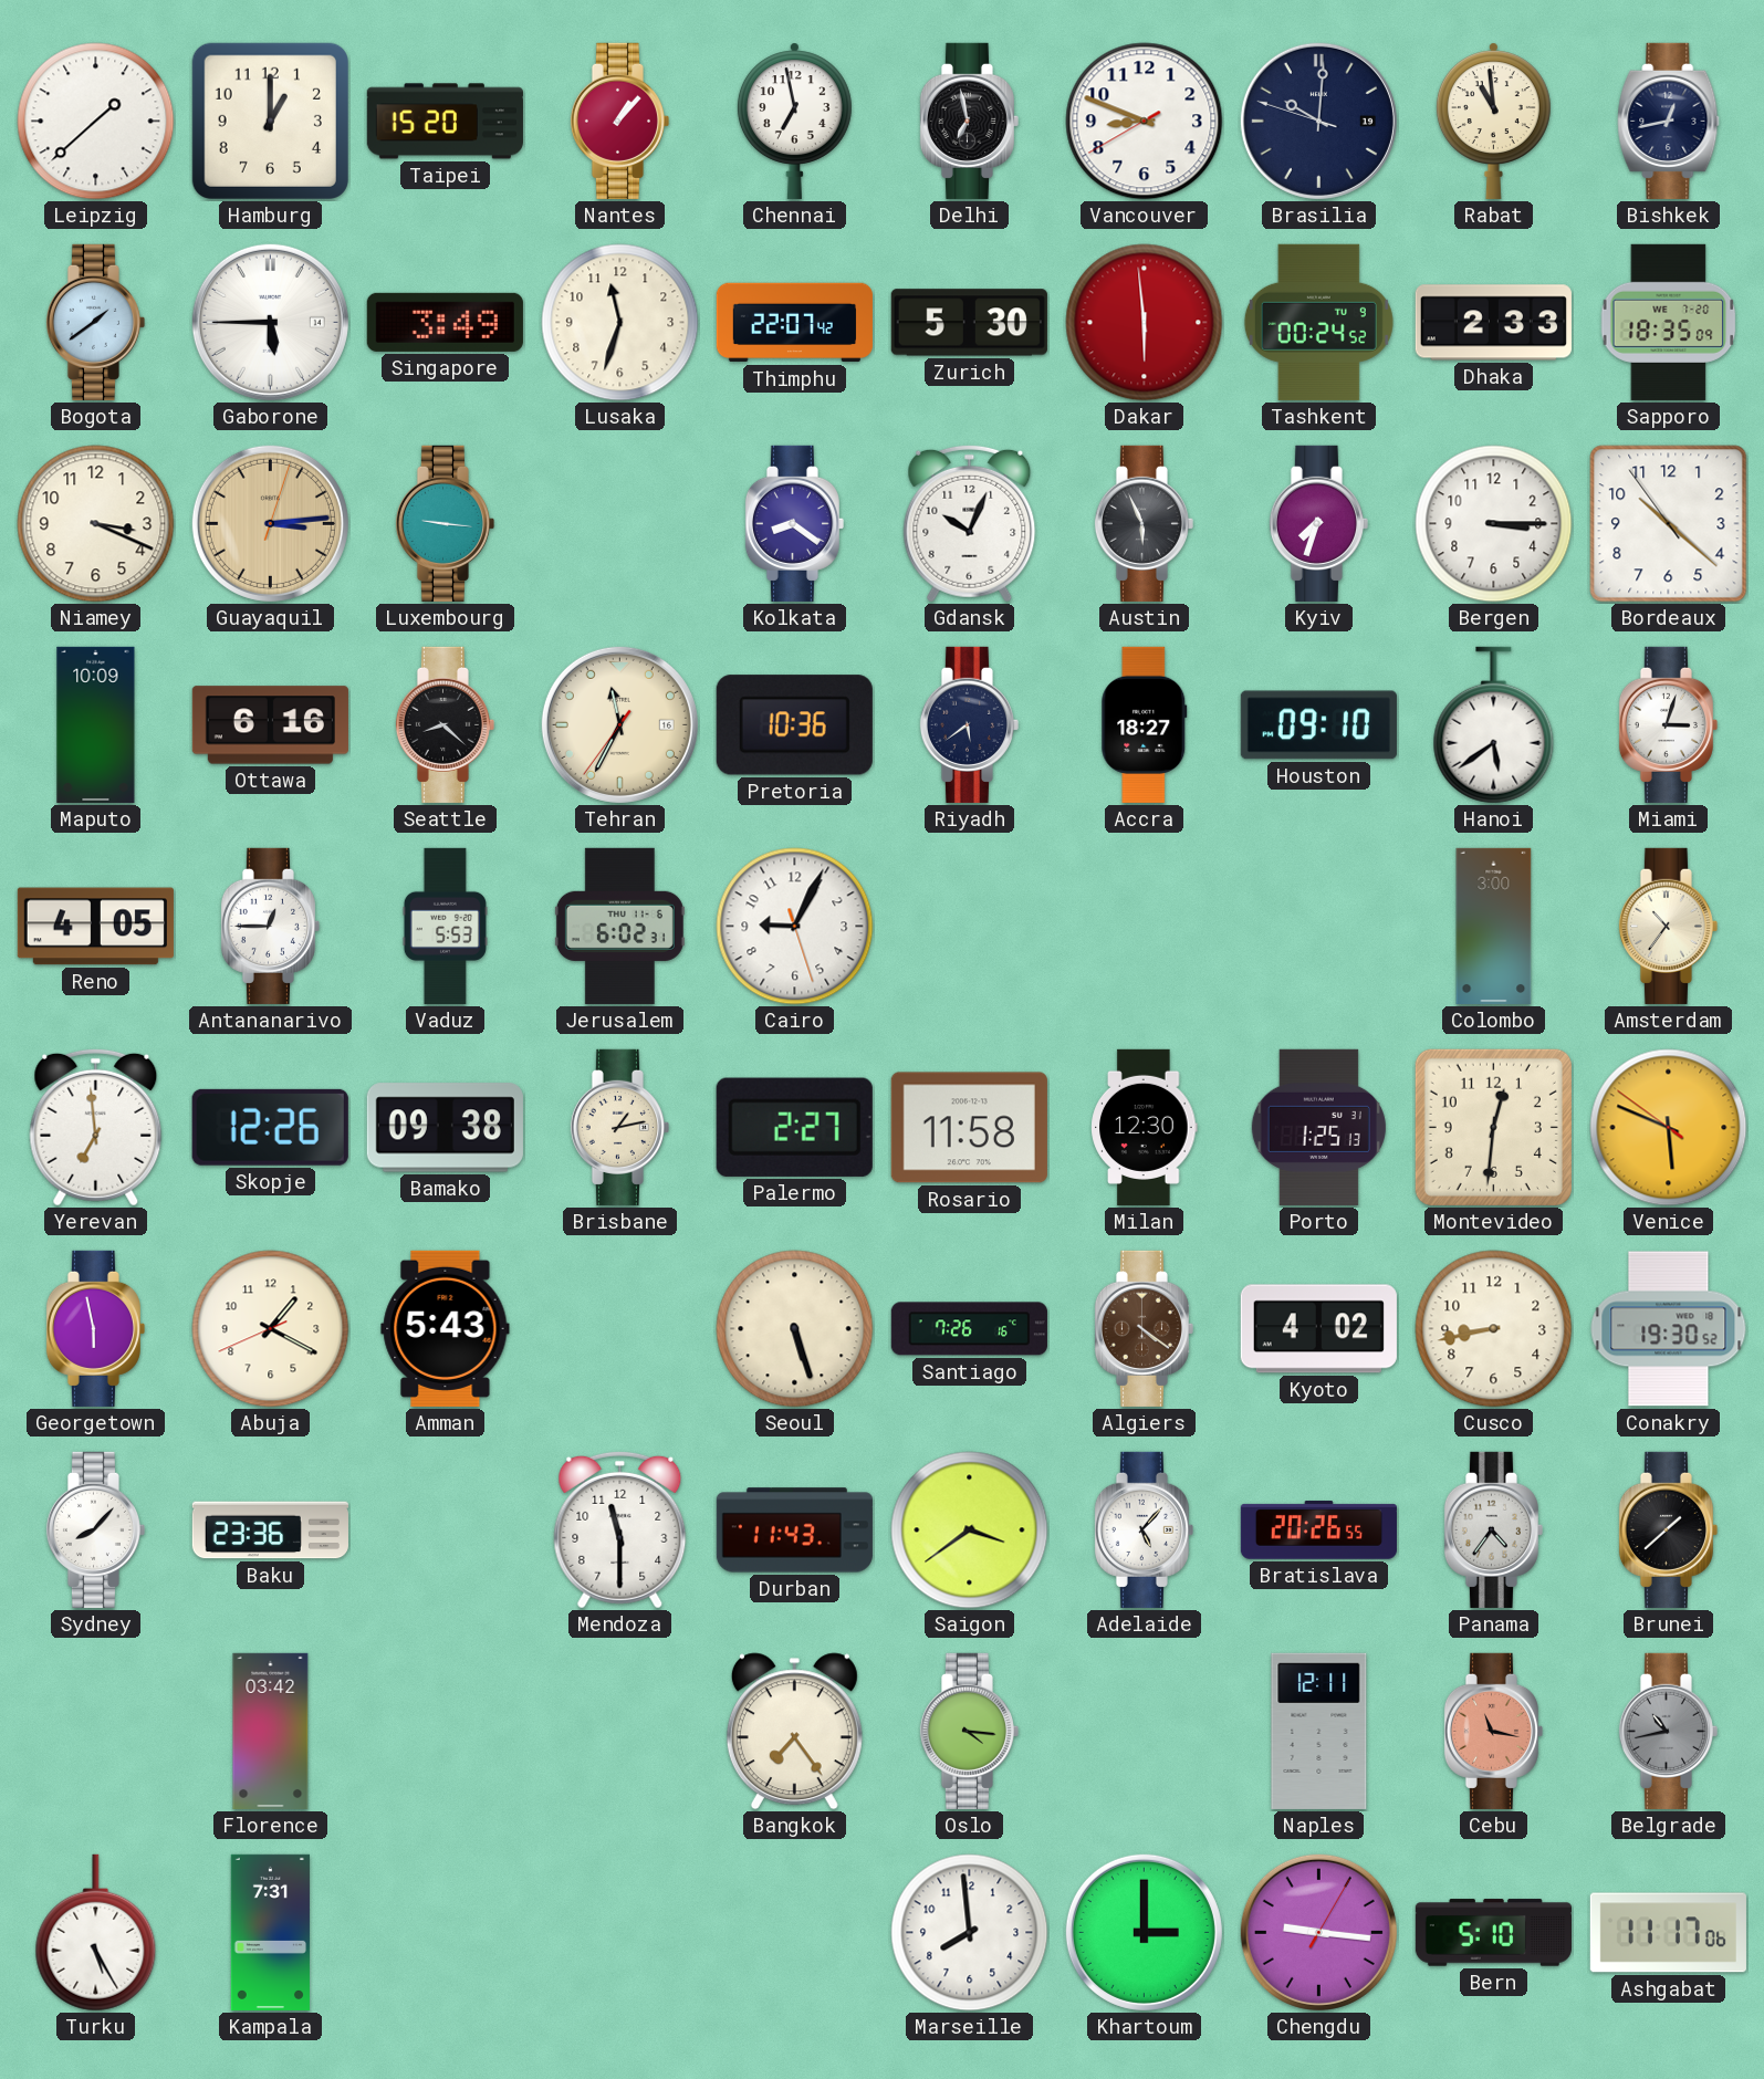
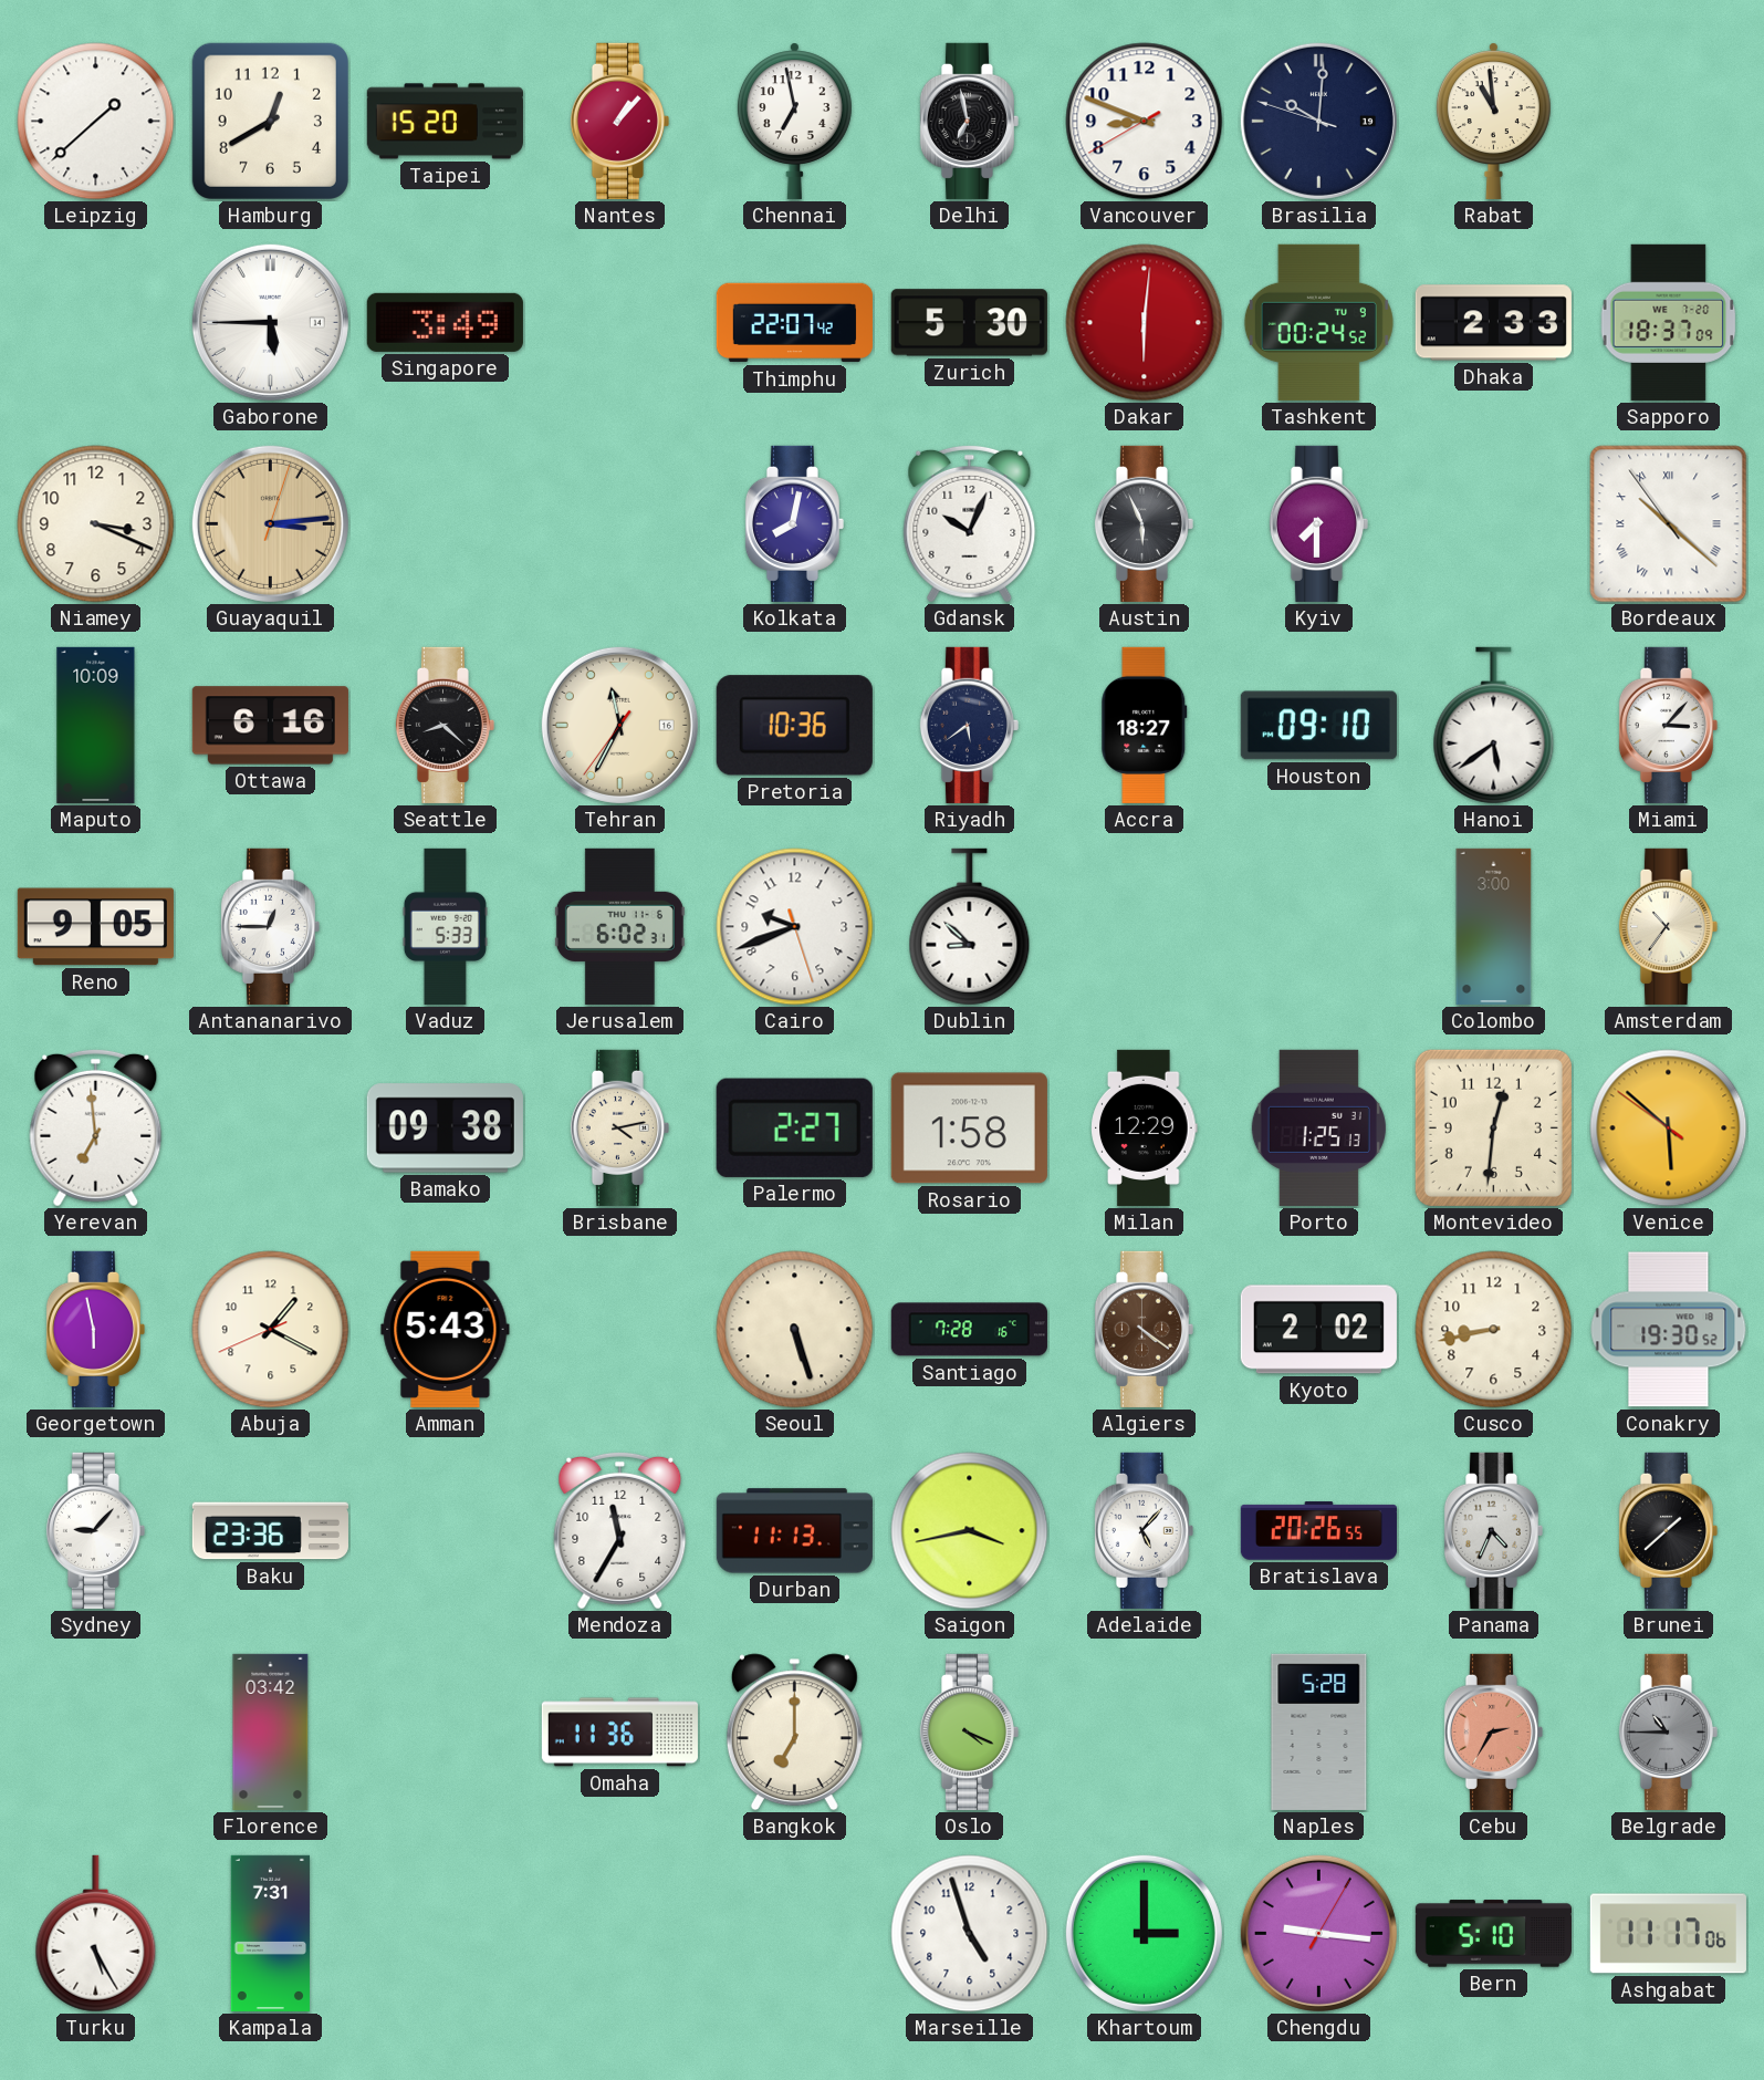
Hamburg: 1:00 -> 12:40 (270, 121)
Bishkek: 12:43 -> none (1669, 121)
Bogota: 1:39 -> none (95, 322)
Lusaka: 11:33 -> none (620, 323)
Dakar: 5:59 -> 6:01 (1145, 323)
Sapporo: 18:35 -> 18:37 (1669, 322)
Luxembourg: 9:16 -> none (445, 523)
Kolkata: 8:21 -> 8:02 (794, 523)
Kyiv: 7:33 -> 7:30 (1318, 523)
Bergen: 3:15 -> none (1494, 524)
Bordeaux numerals: Arabic -> Roman (1669, 524)
Miami: 3:03 -> 3:07 (1668, 725)
Reno: 4:05 -> 9:05 (95, 927)
Vaduz: 5:53 -> 5:33 (445, 926)
Cairo: 9:04 -> 9:41 (795, 927)
Dublin: none -> 8:52 (970, 927)
Skopje: 12:26 -> none (270, 1127)
Brisbane: 1:13 -> 4:13 (619, 1127)
Rosario: 11:58 -> 1:58 (969, 1129)
Milan: 12:30 -> 12:29 (1145, 1127)
Venice: 5:48 -> 5:51 (1669, 1129)
Santiago: 7:26 -> 7:28 (969, 1330)
Kyoto: 4:02 -> 2:02 (1318, 1330)
Sydney: 8:07 -> 9:07 (95, 1530)
Mendoza: 11:30 -> 11:35 (620, 1530)
Durban: 11:43 -> 11:13 (794, 1531)
Saigon: 3:39 -> 3:43 (970, 1531)
Panama: 4:36 -> 4:34 (1493, 1530)
Omaha: none -> 11:36 (619, 1733)
Bangkok: 7:24 -> 7:00 (794, 1733)
Oslo: 4:16 -> 4:19 (969, 1731)
Naples: 12:11 -> 5:28 (1319, 1731)
Cebu: 11:17 -> 2:35 (1493, 1731)
Belgrade: 10:43 -> 10:45 (1668, 1731)
Marseille: 7:59 -> 4:57 (970, 1934)
